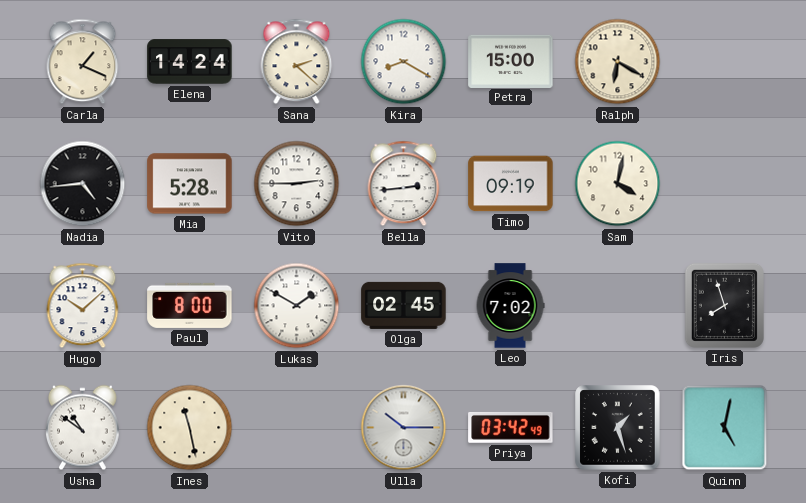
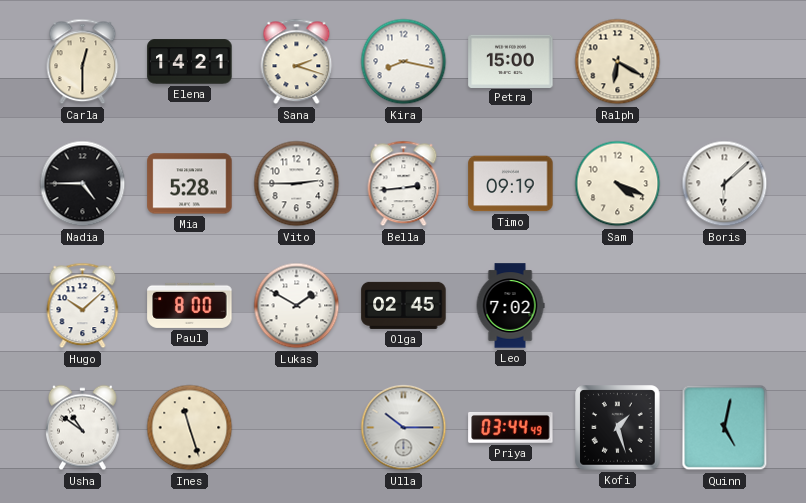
Carla: 1:19 -> 12:30 (83, 62)
Elena: 14:24 -> 14:21 (190, 62)
Sana: 2:22 -> 2:18 (297, 62)
Kira: 8:20 -> 8:17 (404, 62)
Nadia: 4:44 -> 4:45 (83, 184)
Sam: 4:02 -> 4:19 (618, 184)
Boris: none -> 6:08 (725, 184)
Iris: 7:57 -> none (724, 305)
Ines: 11:28 -> 11:27 (190, 428)
Priya: 03:42 -> 03:44 (511, 428)
